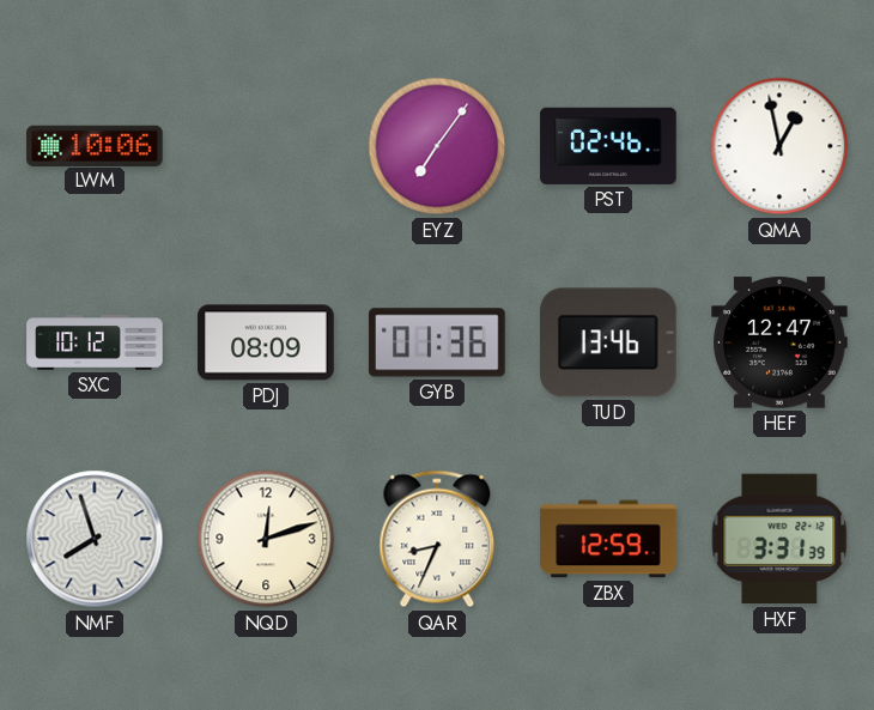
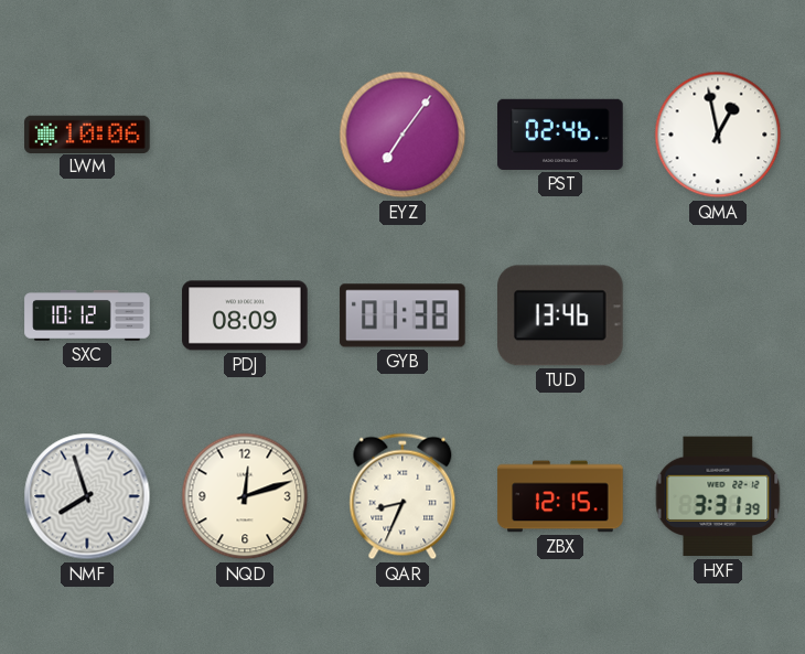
GYB: 01:36 -> 01:38 (402, 315)
HEF: 12:47 -> none (779, 342)
ZBX: 12:59 -> 12:15 (560, 496)
